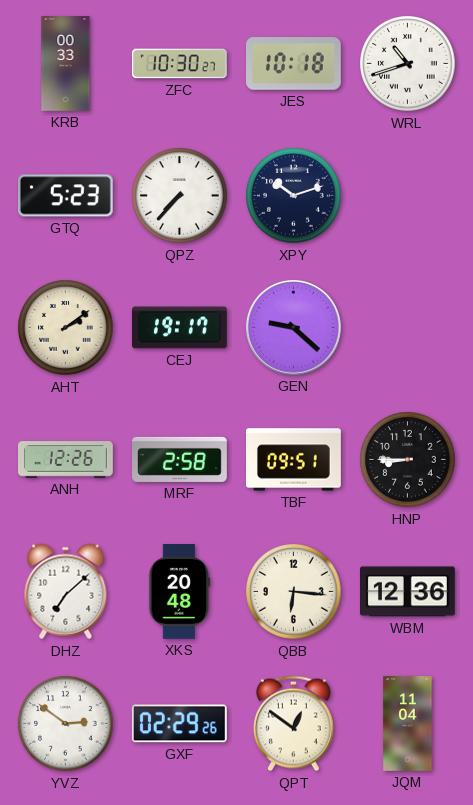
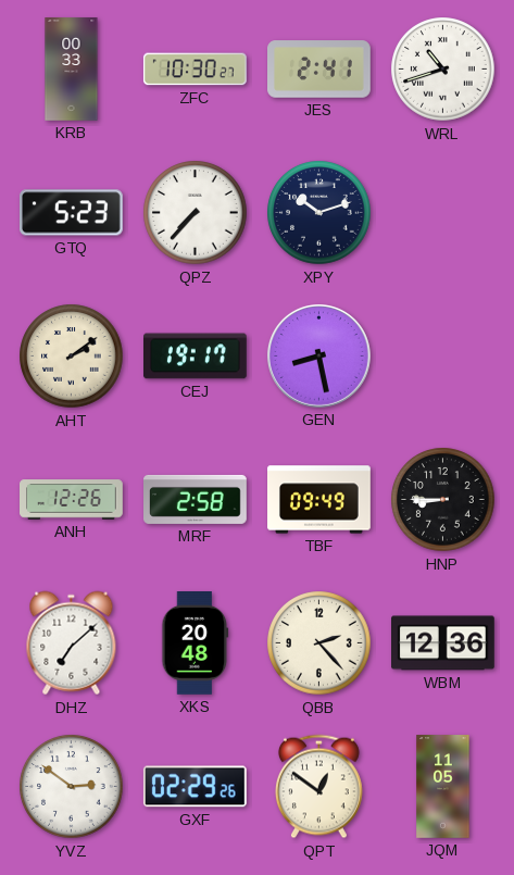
JES: 10:18 -> 2:41 (319, 70)
GEN: 9:22 -> 8:28 (318, 355)
TBF: 09:51 -> 09:49 (319, 500)
QBB: 6:16 -> 2:23 (319, 643)
JQM: 11:04 -> 11:05 (443, 787)
